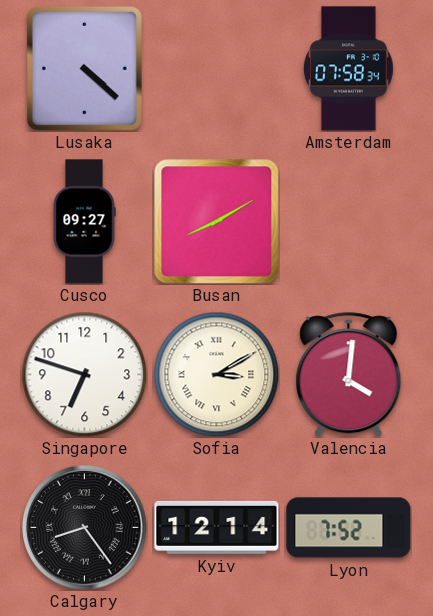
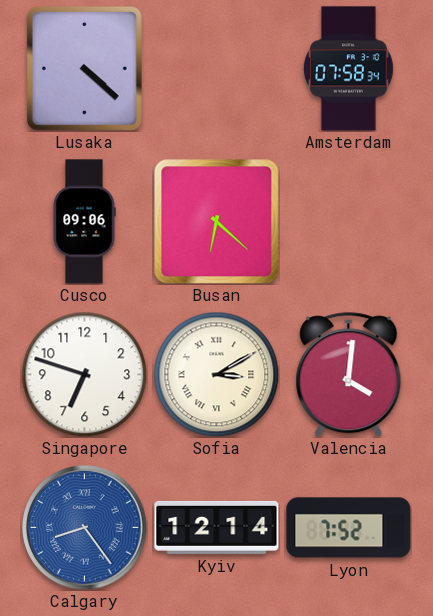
Cusco: 09:27 -> 09:06 (84, 222)
Busan: 8:10 -> 6:22 (216, 221)
Calgary dial: black -> blue (85, 528)
